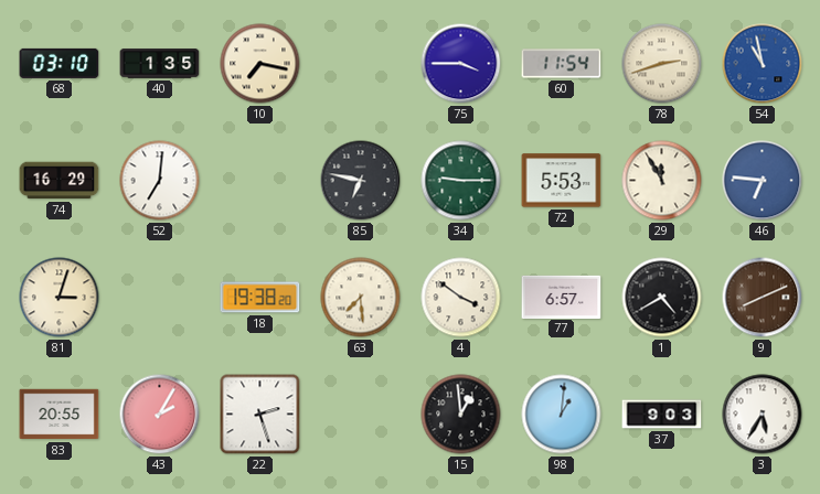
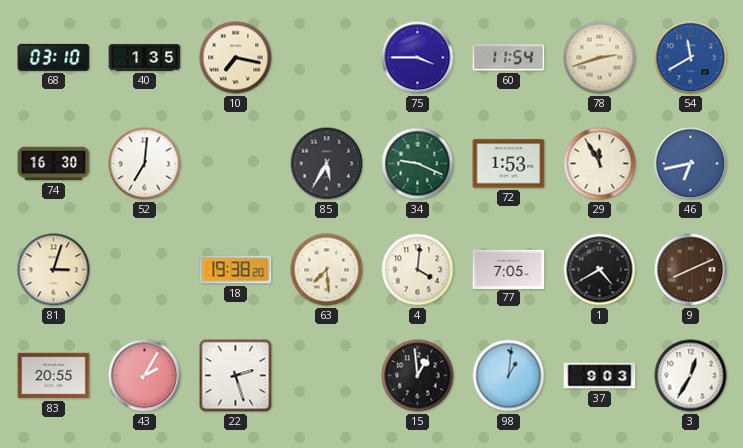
54: 10:58 -> 11:40 (691, 58)
74: 16:29 -> 16:30 (54, 164)
85: 6:47 -> 5:35 (327, 164)
34: 9:15 -> 9:19 (418, 164)
72: 5:53 -> 1:53 (509, 164)
46: 6:46 -> 6:43 (691, 164)
4: 3:51 -> 4:01 (418, 270)
77: 6:57 -> 7:05 (509, 269)
3: 5:35 -> 12:35 (691, 376)
